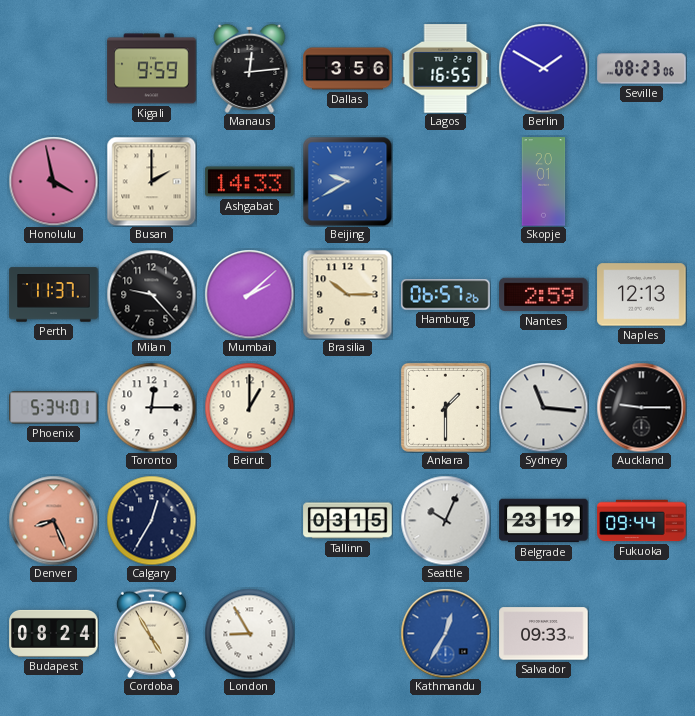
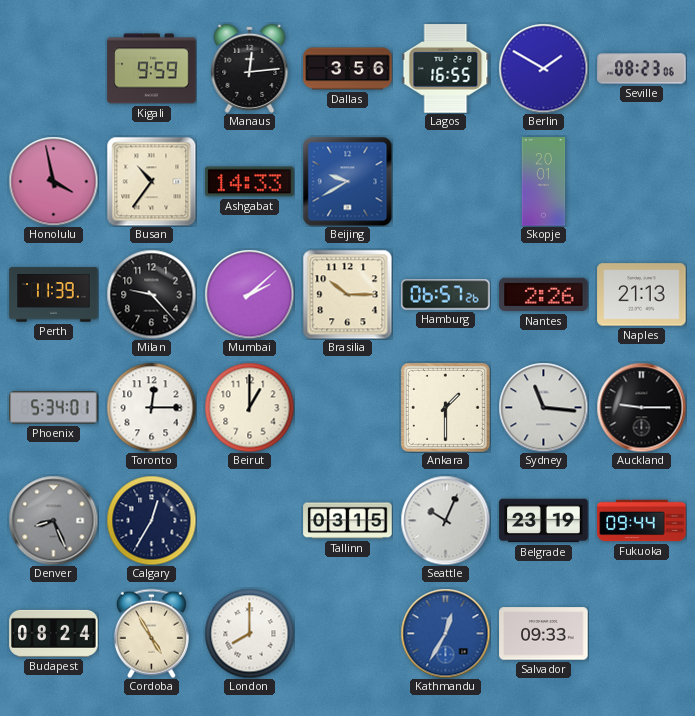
Busan: 2:00 -> 10:36 (151, 181)
Perth: 11:37 -> 11:39 (54, 295)
Nantes: 2:59 -> 2:26 (544, 295)
Naples: 12:13 -> 21:13 (642, 295)
Denver dial: salmon -> grey (53, 520)
London: 8:55 -> 8:00 (249, 633)
